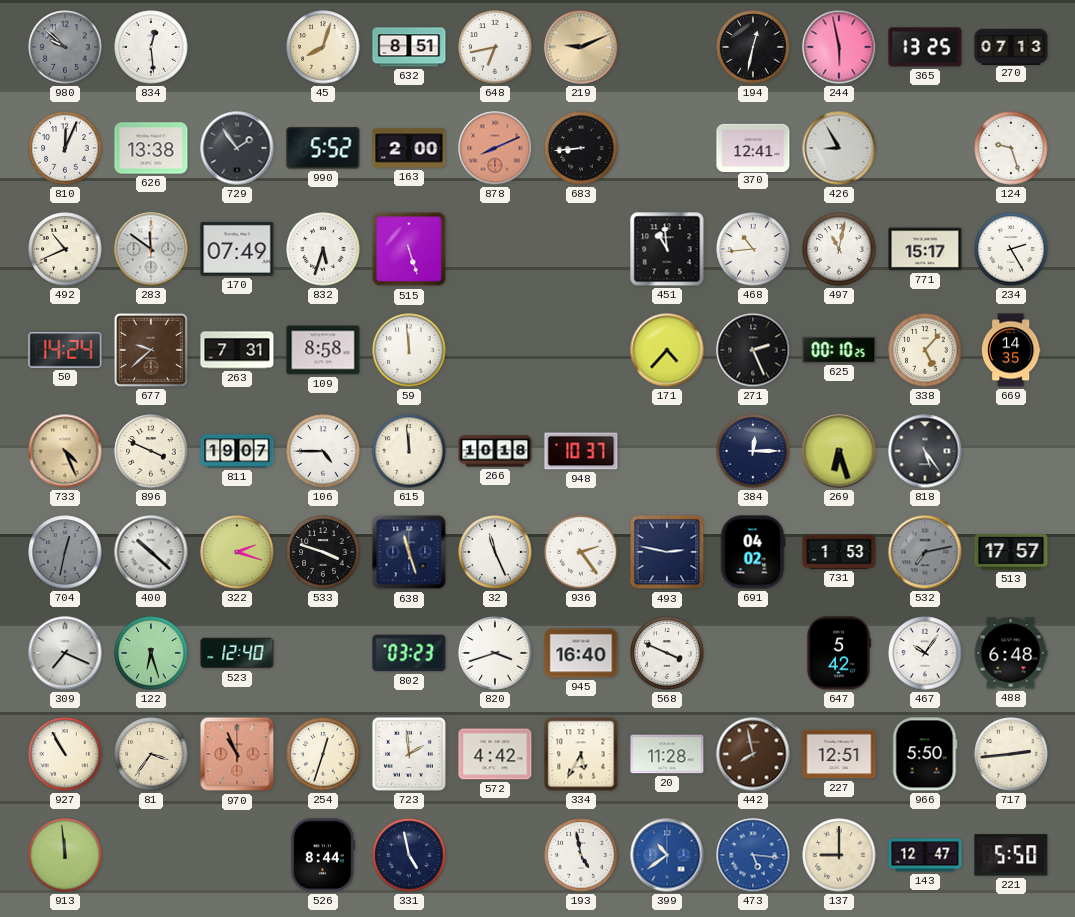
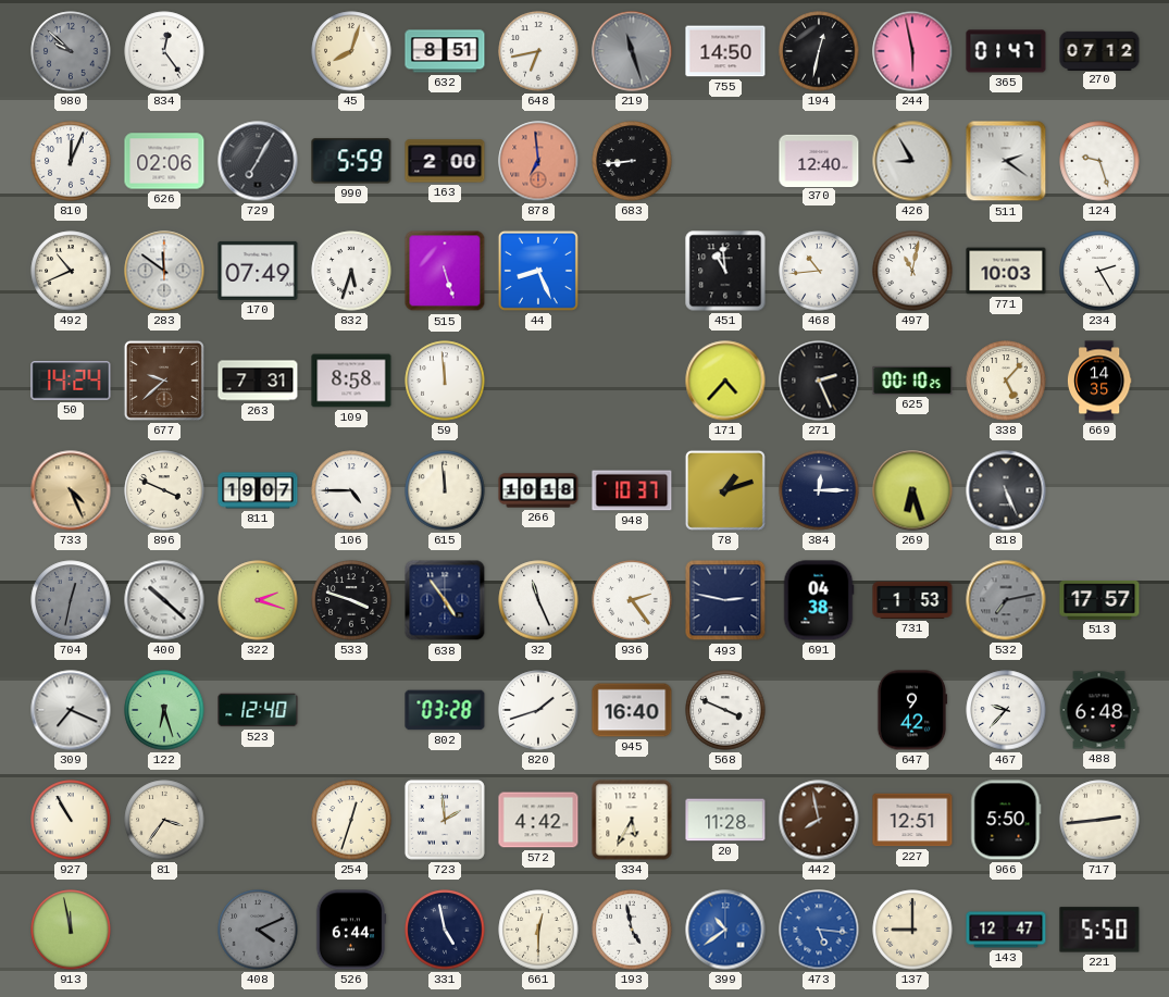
834: 12:29 -> 12:24 (164, 51)
219: 9:11 -> 11:27 (632, 51)
219 dial: champagne -> grey (632, 51)
755: none -> 14:50 (725, 51)
365: 13:25 -> 01:47 (1006, 51)
270: 07:13 -> 07:12 (1099, 50)
626: 13:38 -> 02:06 (164, 161)
729: 1:54 -> 7:05 (258, 161)
990: 5:52 -> 5:59 (351, 161)
878: 8:11 -> 6:59 (538, 161)
370: 12:41 -> 12:40 (819, 160)
511: none -> 2:21 (1006, 161)
44: none -> 8:26 (538, 271)
771: 15:17 -> 10:03 (1006, 271)
78: none -> 1:12 (725, 490)
818: 5:24 -> 5:26 (1006, 490)
638: 11:27 -> 4:54 (445, 600)
691: 04:02 -> 04:38 (819, 600)
802: 03:23 -> 03:28 (445, 710)
820: 3:42 -> 1:42 (538, 710)
647: 5:42 -> 9:42 (912, 710)
467: 10:06 -> 9:37 (1006, 710)
970: 10:56 -> none (237, 754)
913: 11:59 -> 11:58 (71, 930)
408: none -> 4:11 (258, 930)
526: 8:44 -> 6:44 (351, 930)
661: none -> 12:30 (538, 930)
